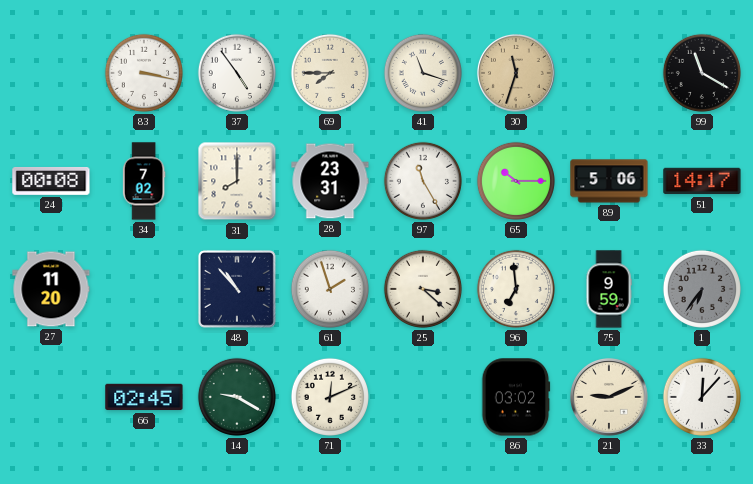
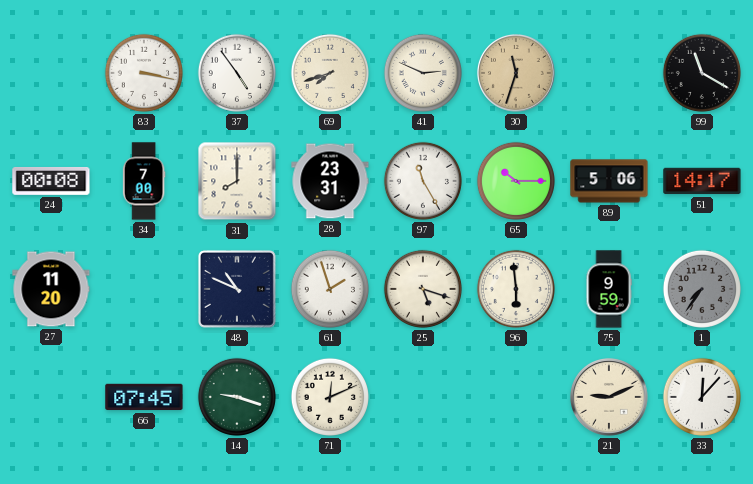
69: 7:45 -> 7:42 (330, 73)
41: 11:18 -> 2:49 (423, 73)
34: 7:02 -> 7:00 (144, 181)
48: 10:53 -> 10:49 (237, 289)
25: 3:22 -> 5:18 (423, 289)
96: 6:59 -> 5:59 (516, 289)
1: 6:36 -> 7:36 (702, 289)
66: 02:45 -> 07:45 (144, 397)
14: 9:20 -> 9:18 (237, 397)
86: 03:02 -> none (516, 397)
